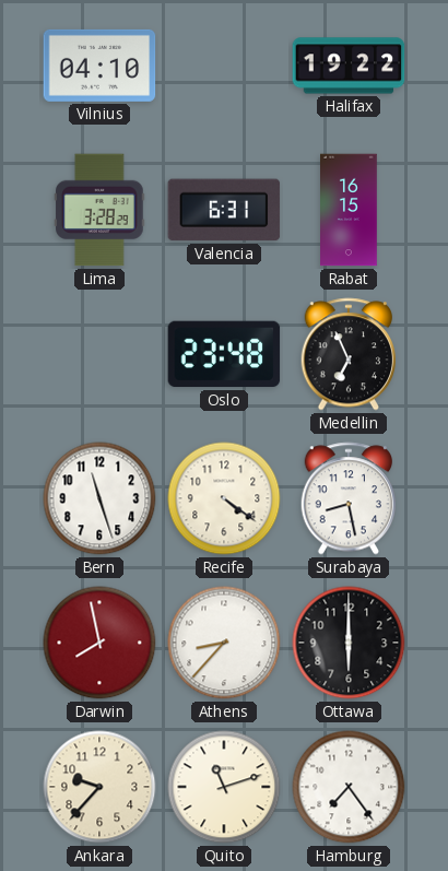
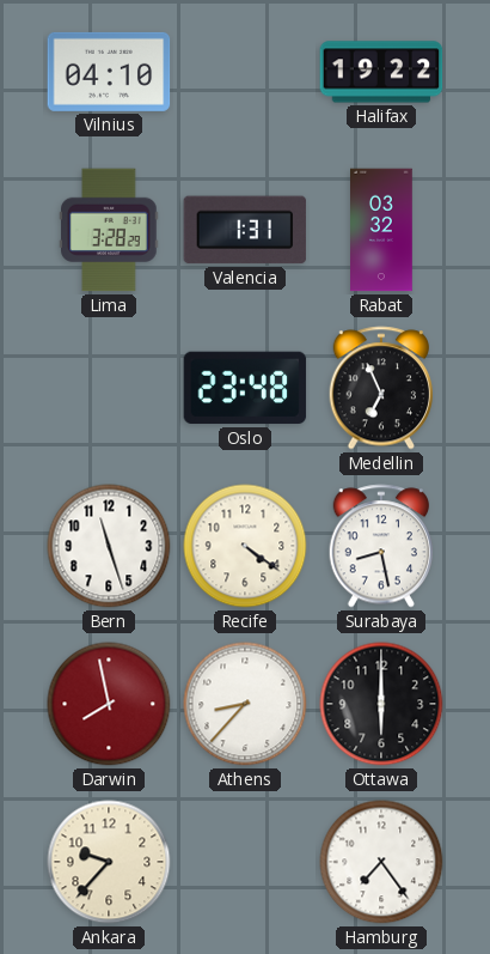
Valencia: 6:31 -> 1:31 (245, 230)
Rabat: 16:15 -> 03:32 (382, 230)
Quito: 11:12 -> none (224, 787)
